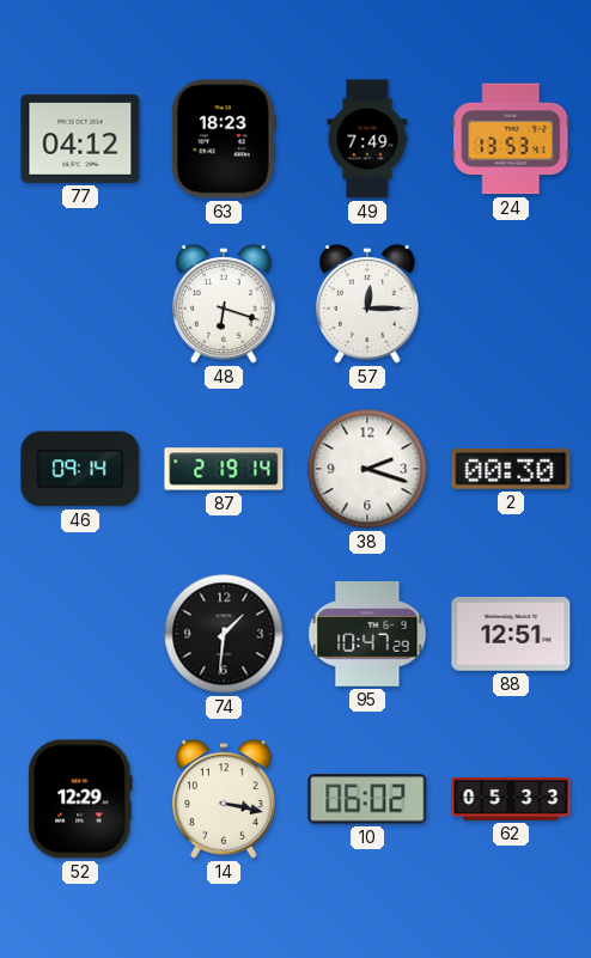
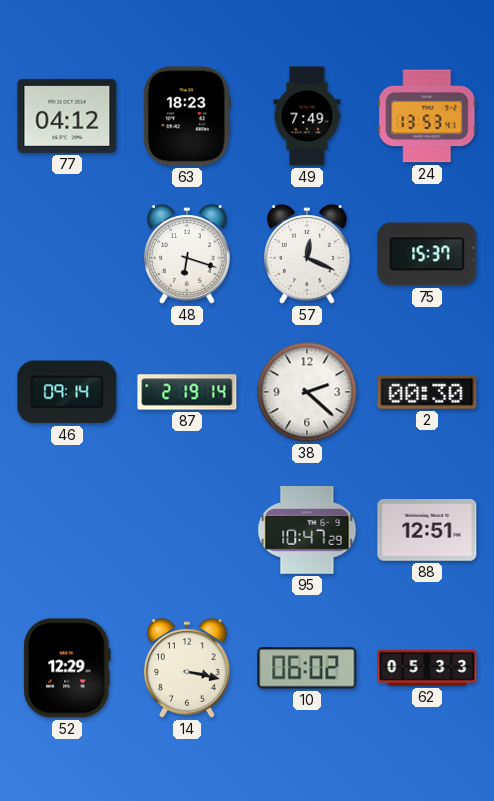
57: 12:15 -> 12:19 (308, 254)
75: none -> 15:37 (427, 254)
38: 2:18 -> 2:22 (307, 392)
74: 1:31 -> none (224, 634)
